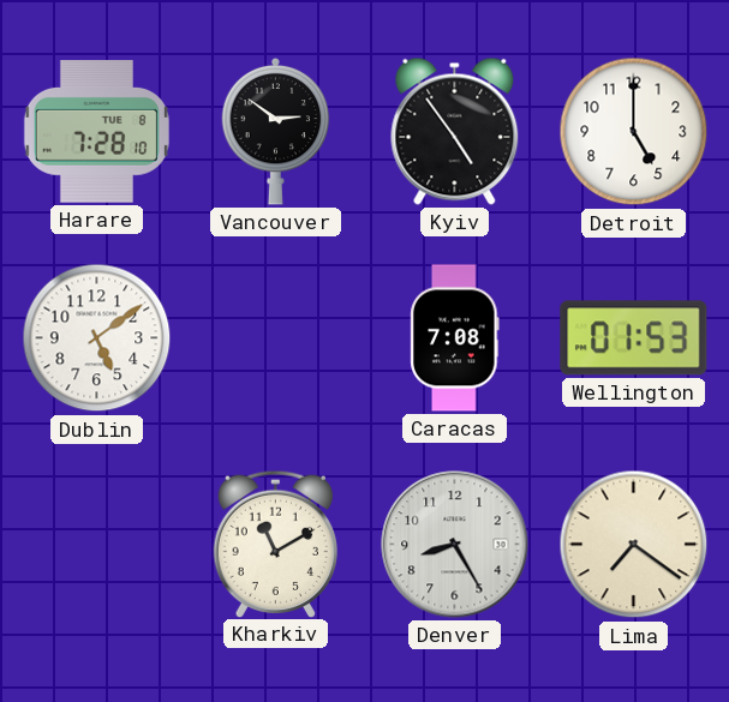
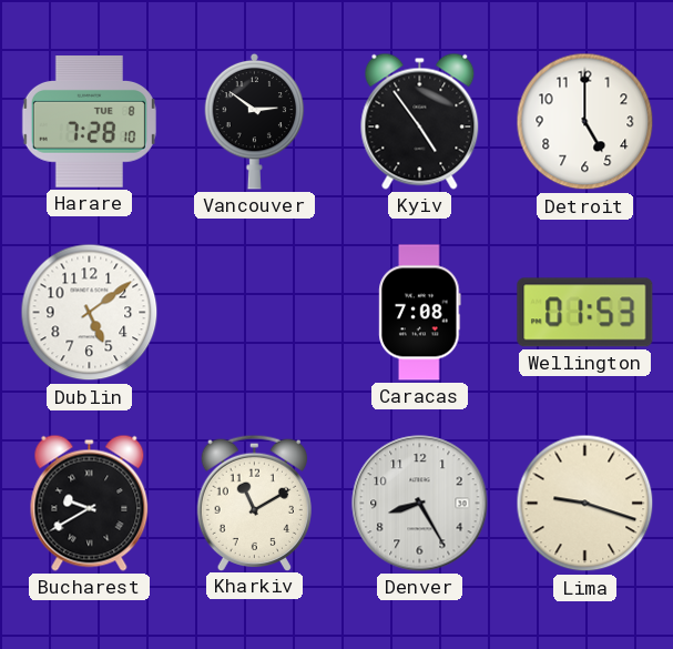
Bucharest: none -> 9:40 (90, 503)
Lima: 7:21 -> 9:18 (585, 504)
